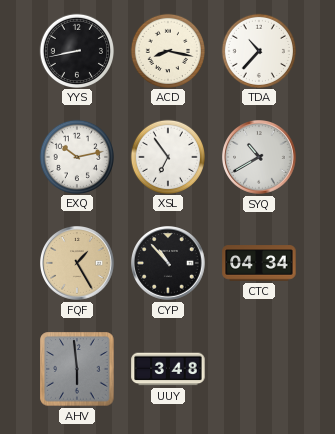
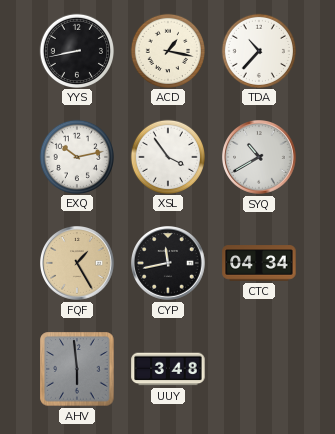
ACD: 8:17 -> 1:17 (167, 50)
XSL: 6:54 -> 3:54 (167, 156)
CYP: 10:53 -> 11:43 (169, 264)
